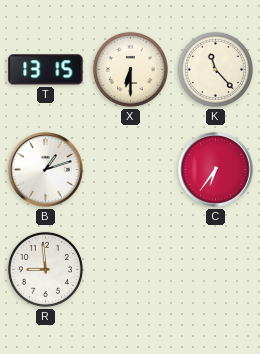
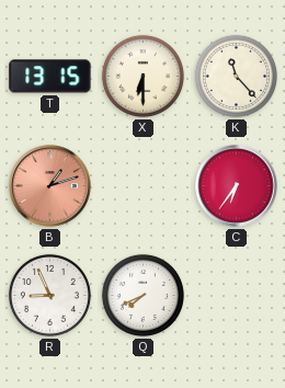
B dial: white -> salmon (50, 186)
R: 8:59 -> 8:56 (49, 295)
Q: none -> 7:41 (142, 295)
